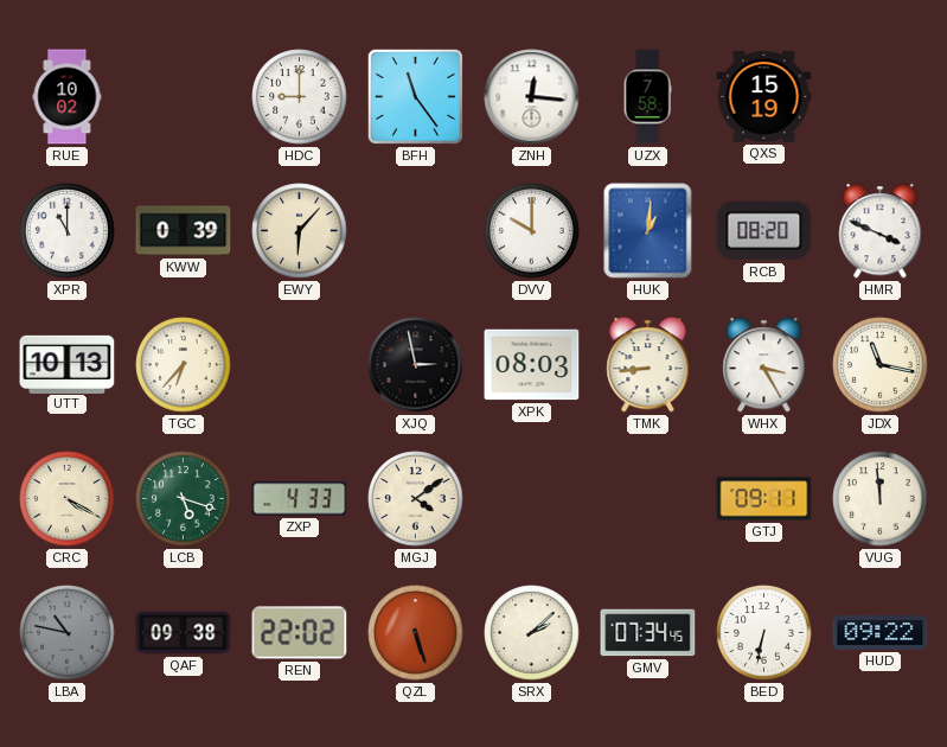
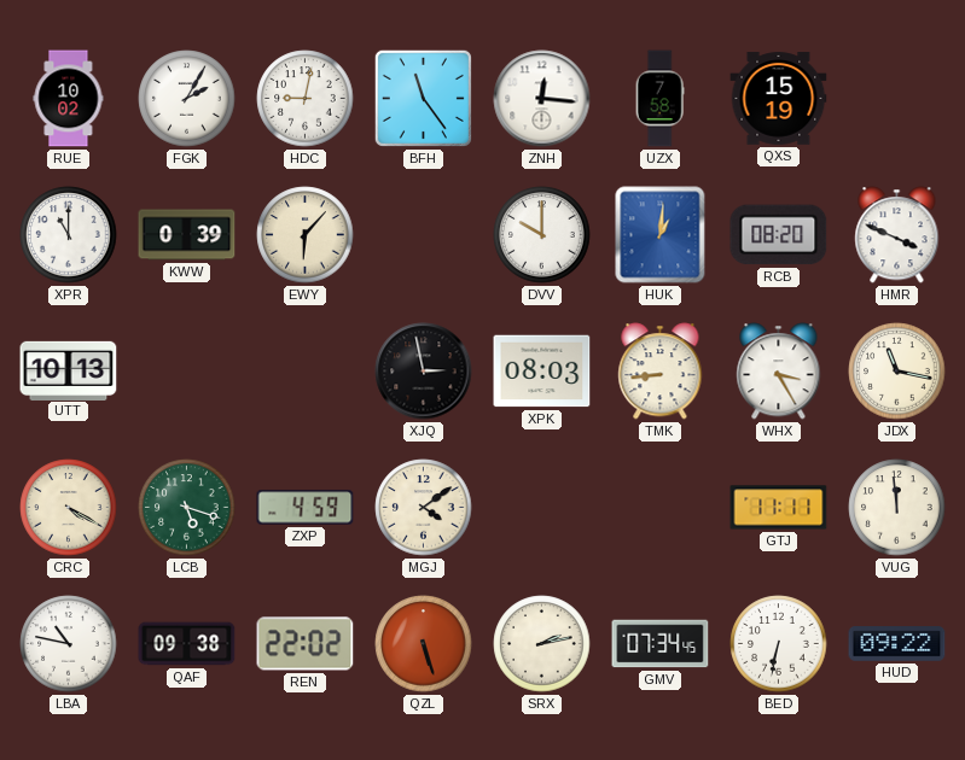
FGK: none -> 2:05 (187, 99)
HDC: 9:00 -> 9:02 (306, 99)
TGC: 6:37 -> none (184, 365)
ZXP: 4:33 -> 4:59 (306, 508)
GTJ: 09:11 -> 11:11 (779, 508)
LBA dial: grey -> white (69, 644)
SRX: 2:08 -> 2:13 (542, 644)
